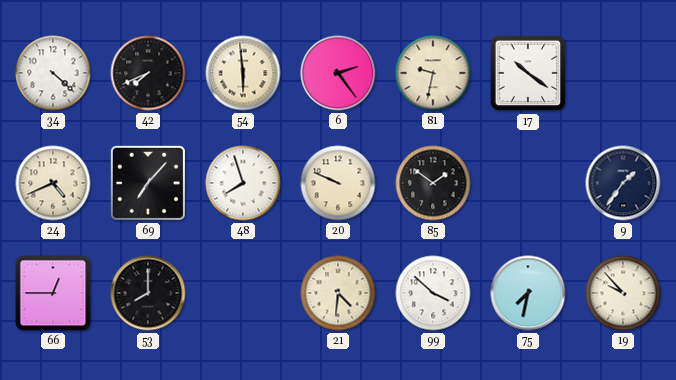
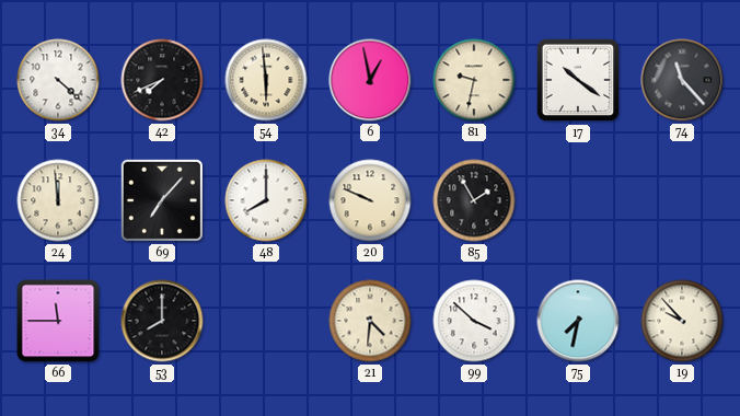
6: 2:24 -> 12:58 (370, 80)
74: none -> 11:23 (682, 80)
24: 4:41 -> 11:59 (58, 200)
48: 7:57 -> 8:00 (266, 200)
85: 1:51 -> 1:55 (474, 200)
9: 1:36 -> none (623, 183)
66: 12:45 -> 11:45 (58, 321)
